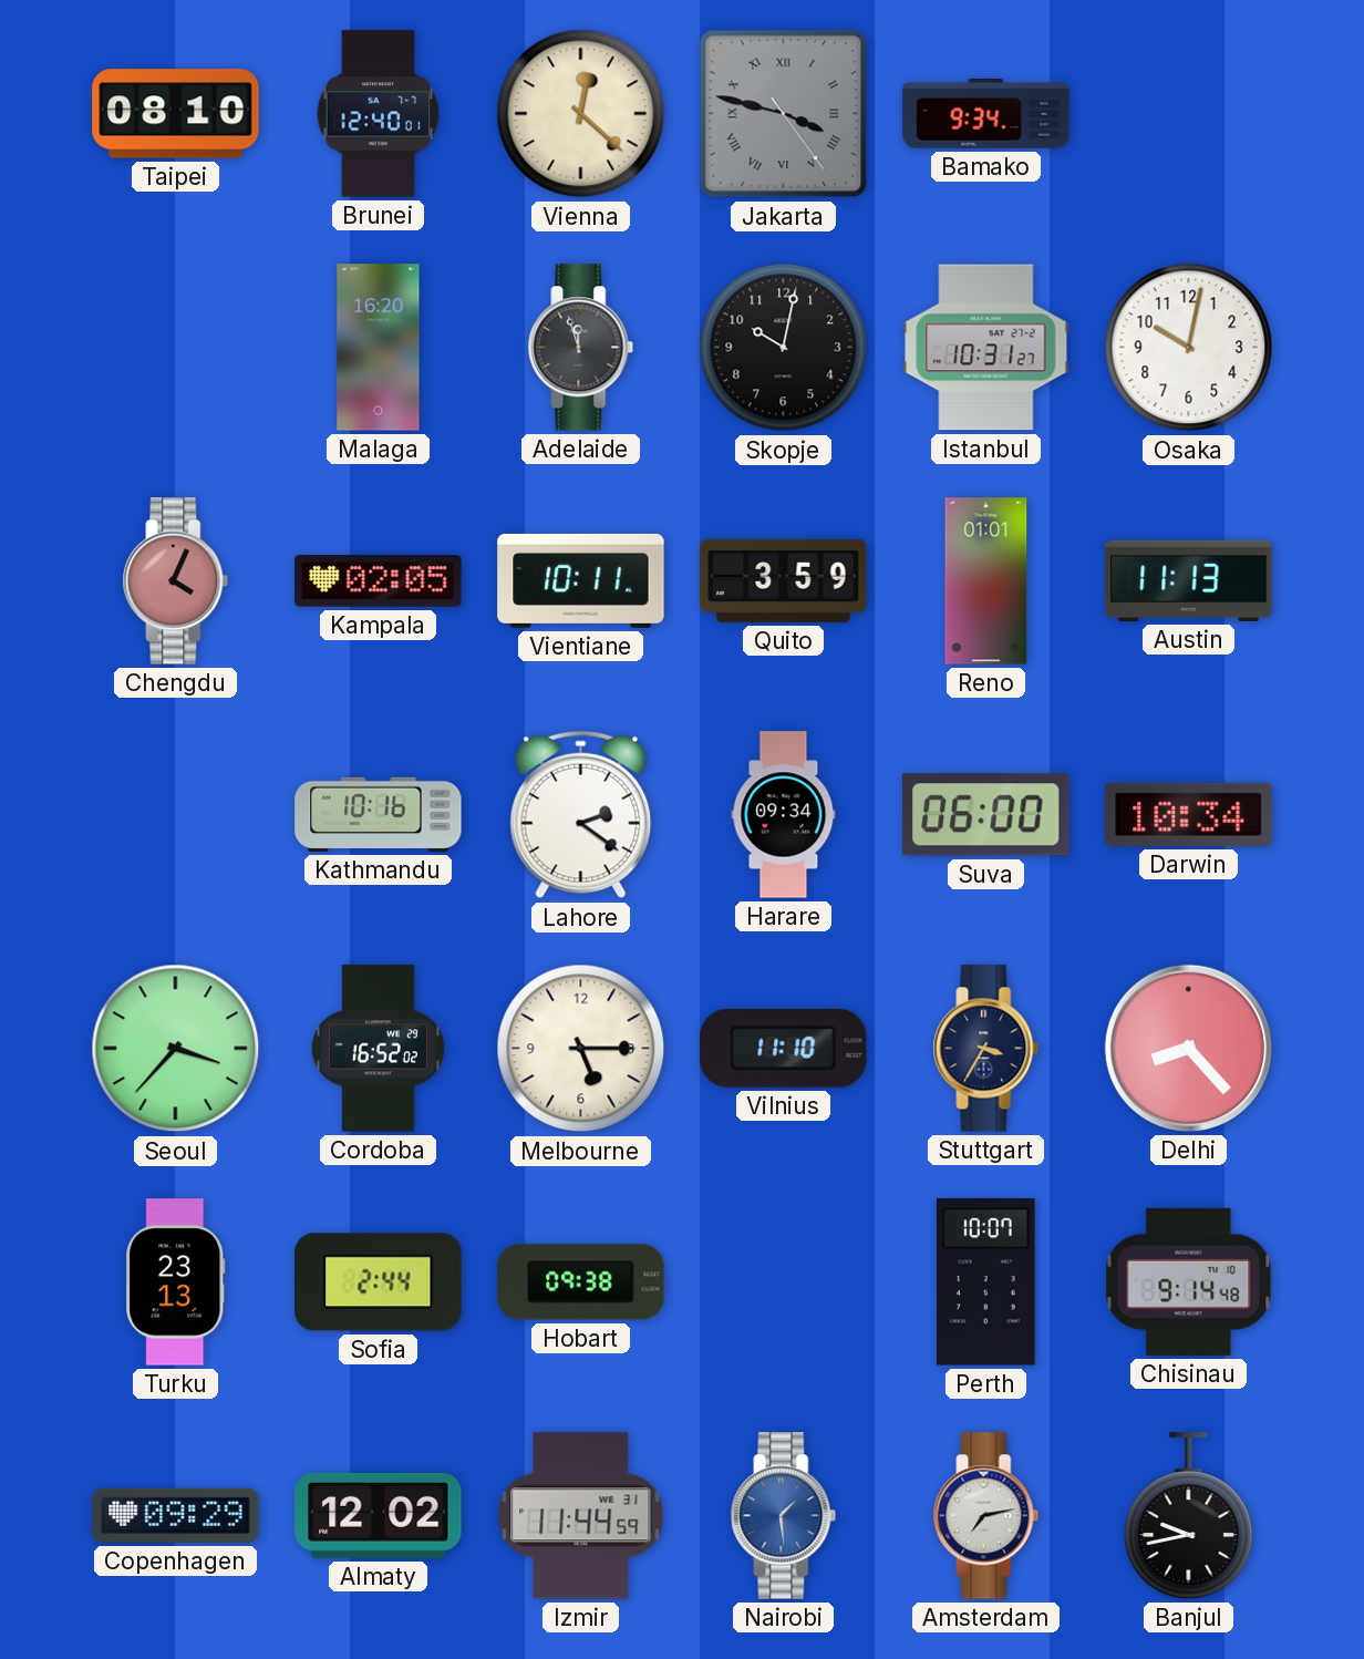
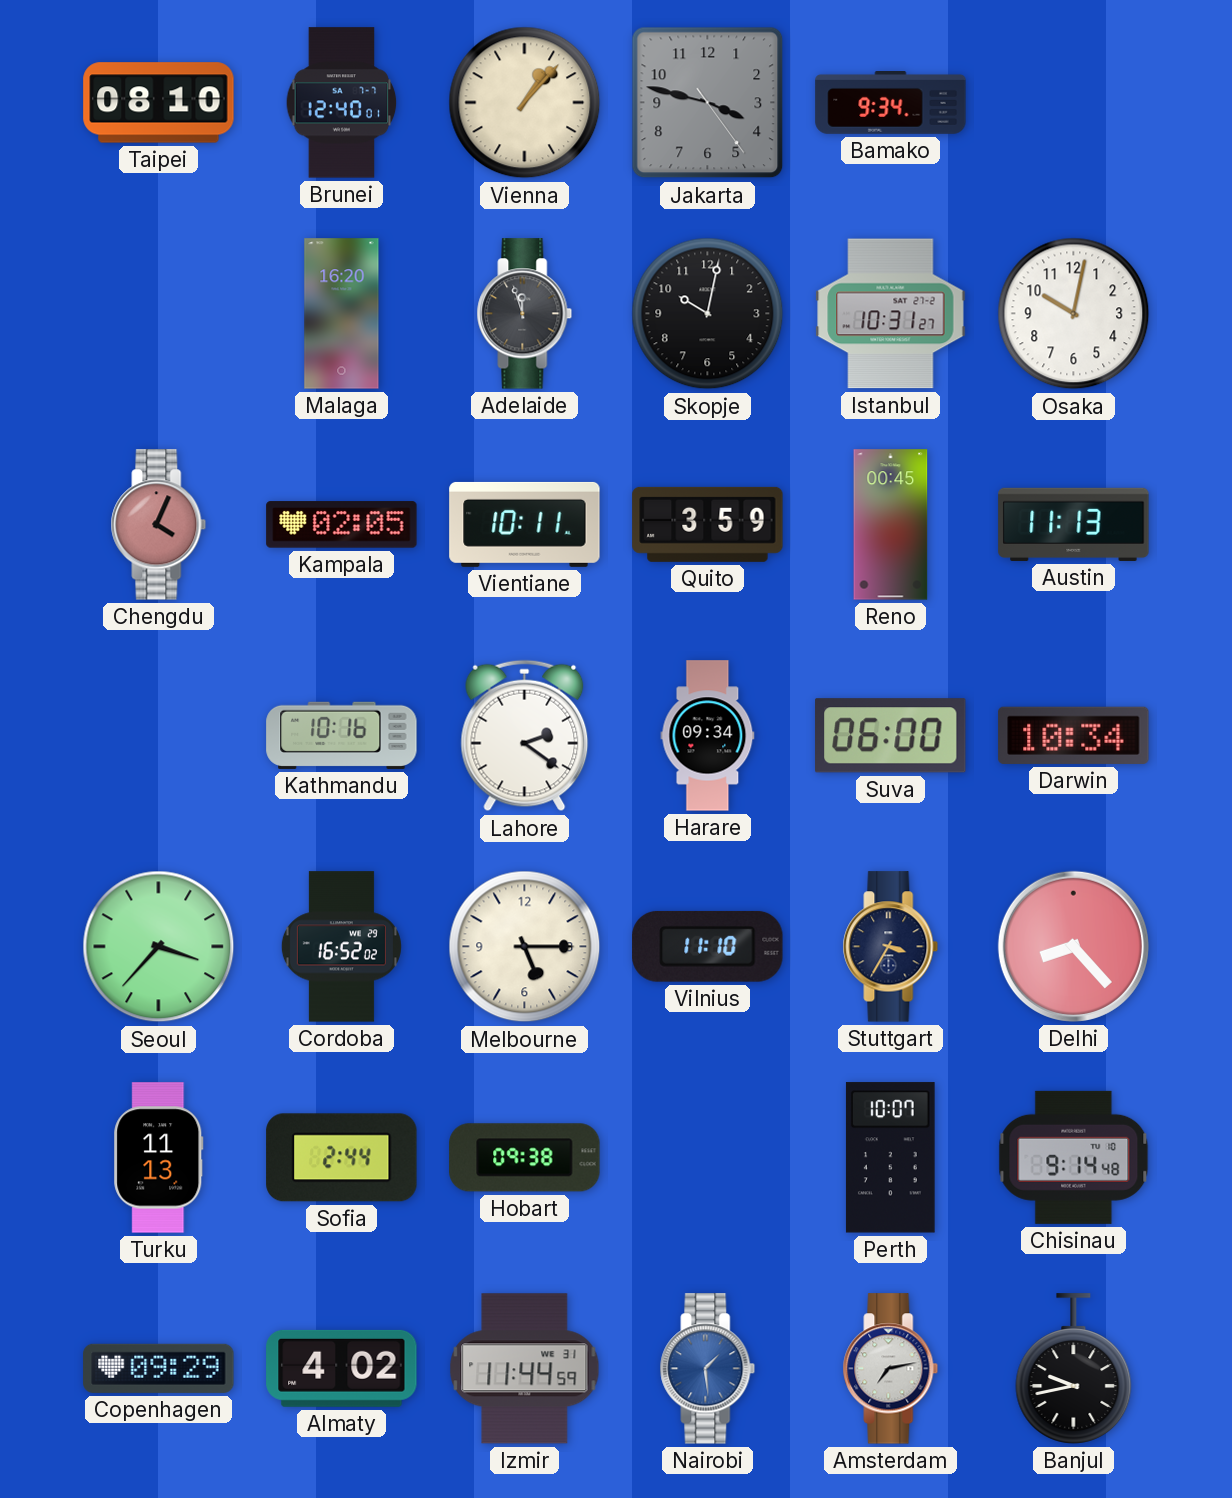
Vienna: 12:22 -> 1:07 (525, 103)
Jakarta numerals: Roman -> Arabic (708, 103)
Reno: 01:01 -> 00:45 (891, 525)
Turku: 23:13 -> 11:13 (159, 1158)
Almaty: 12:02 -> 4:02 (342, 1368)
